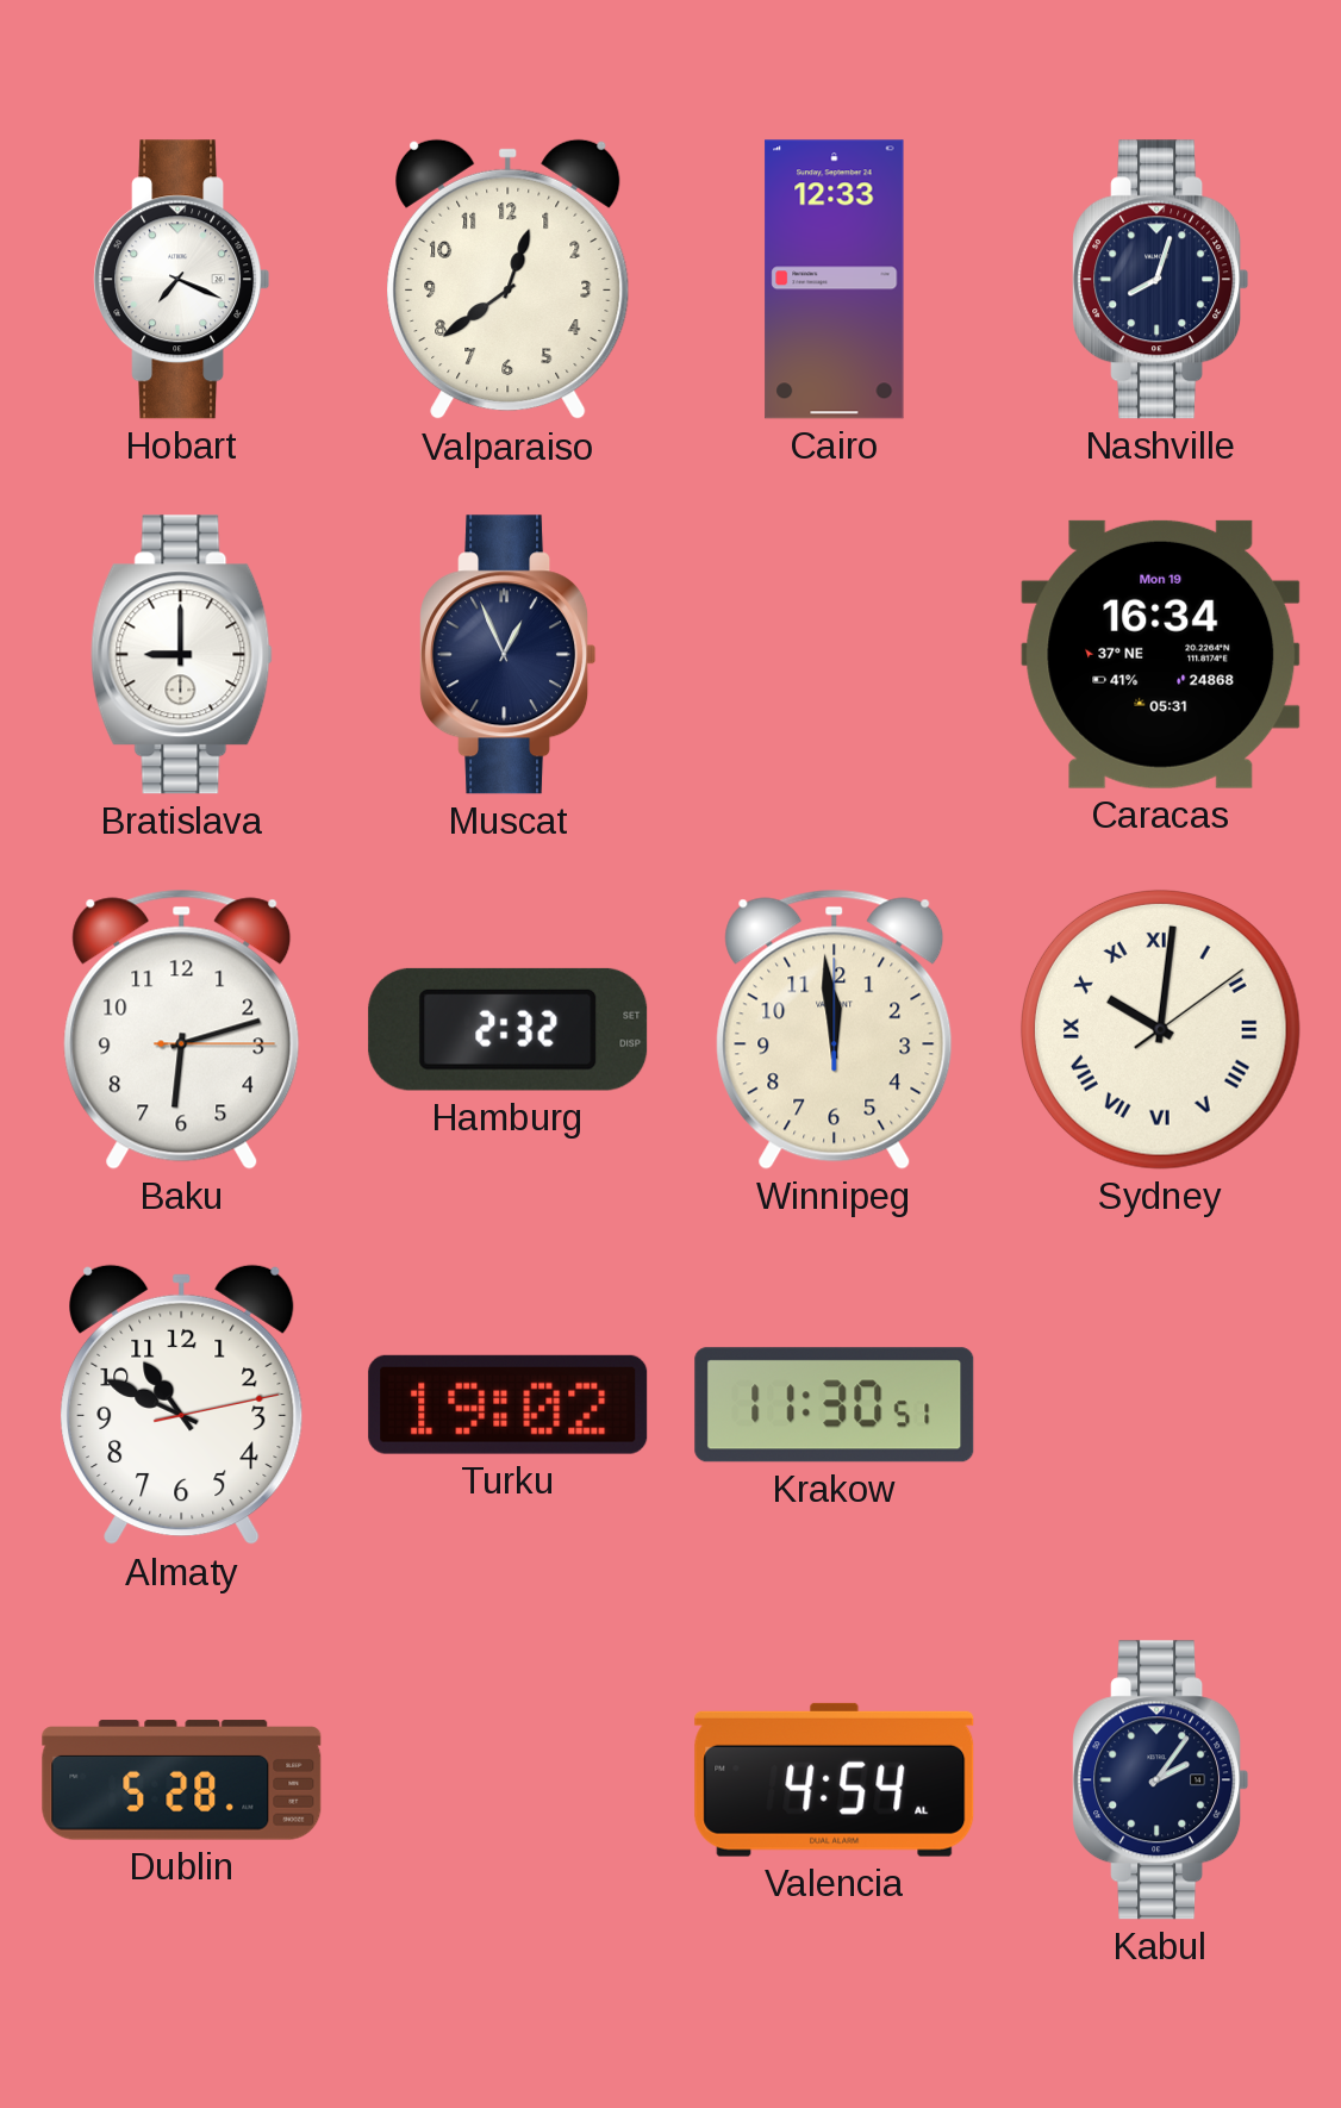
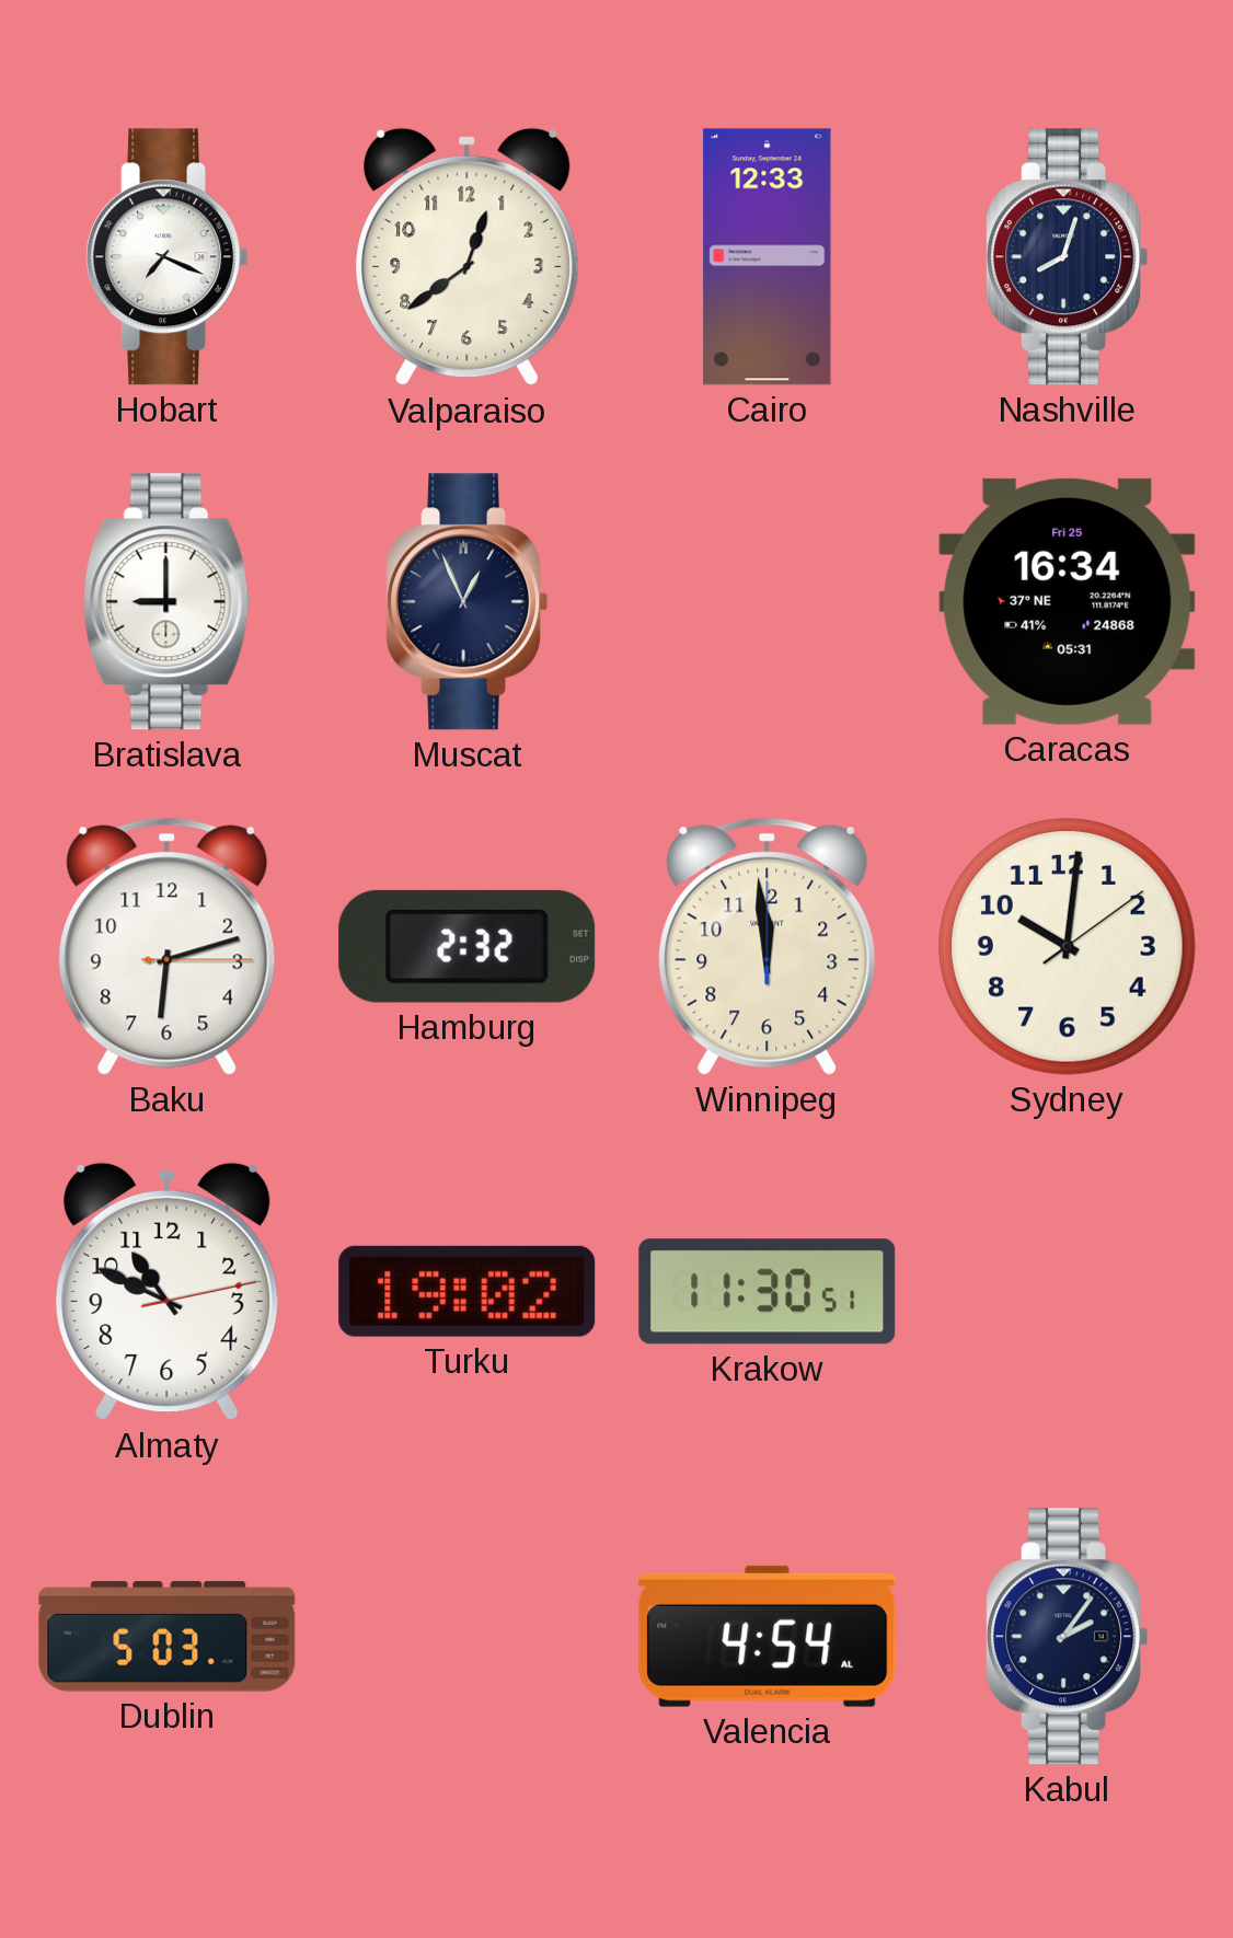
Caracas date: Mon 19 -> Fri 25 (1068, 601)
Sydney numerals: Roman -> Arabic (1067, 946)
Dublin: 5:28 -> 5:03 (168, 1637)
